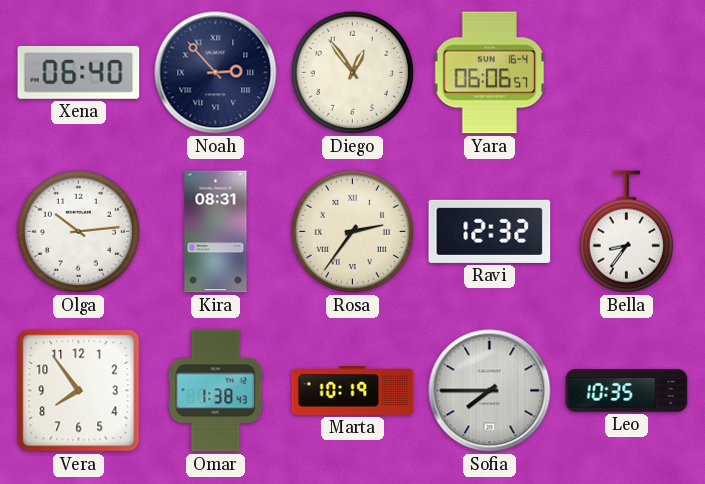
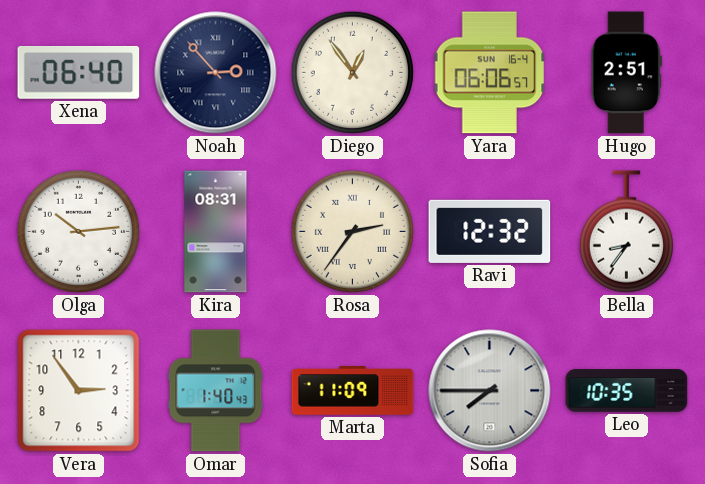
Hugo: none -> 2:51 (626, 73)
Vera: 7:54 -> 2:54 (79, 391)
Omar: 1:38 -> 1:40 (216, 391)
Marta: 10:19 -> 11:09 (353, 391)
